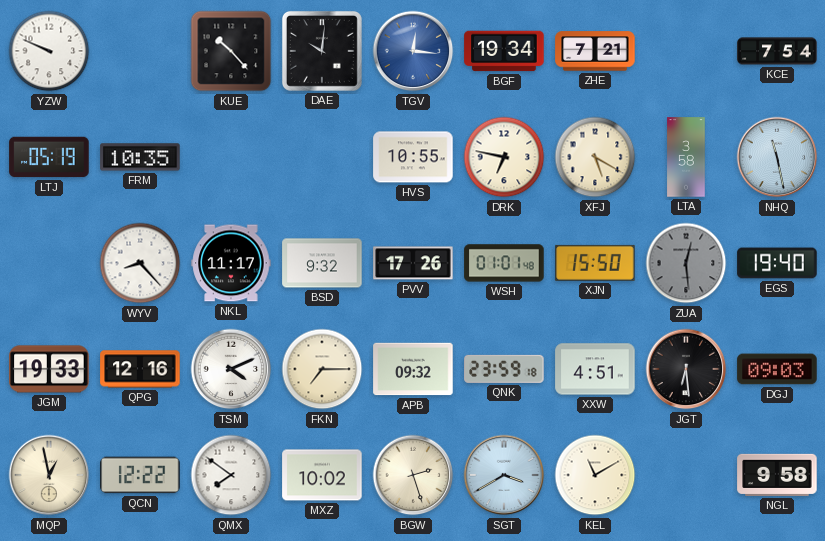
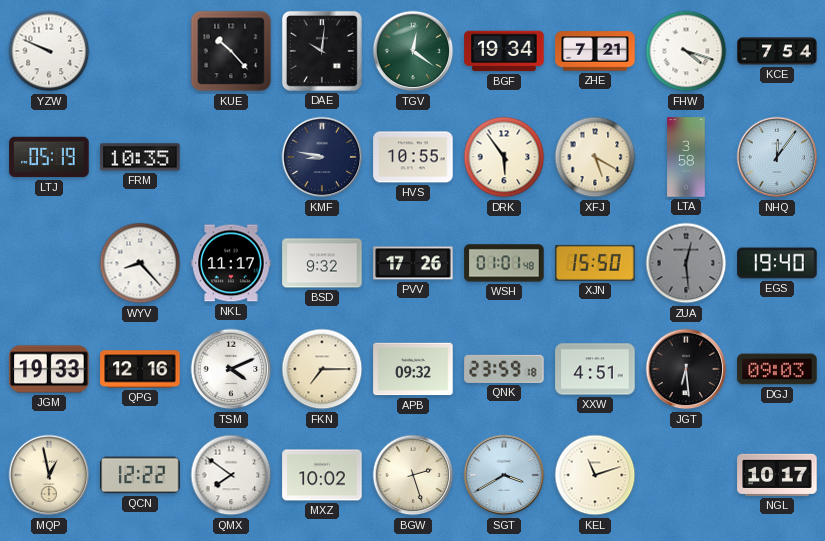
TGV: 12:16 -> 12:21 (413, 51)
TGV dial: blue -> green (413, 51)
FHW: none -> 4:18 (686, 51)
KMF: none -> 8:47 (322, 157)
DRK: 6:47 -> 5:54 (504, 157)
NHQ: 11:28 -> 12:06 (777, 157)
KEL: 11:10 -> 11:12 (595, 475)
NGL: 9:58 -> 10:17 (777, 475)
